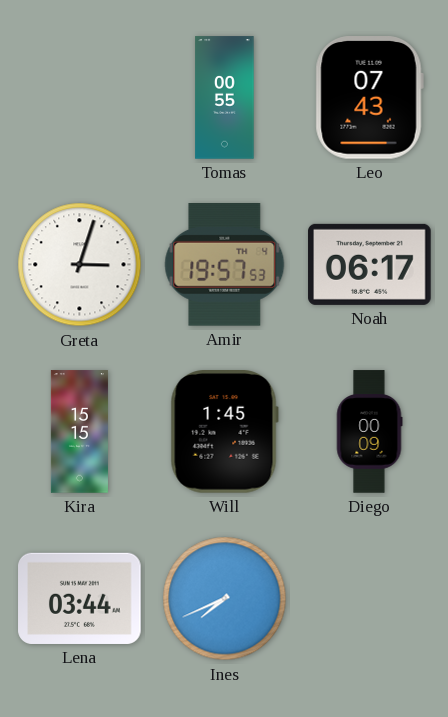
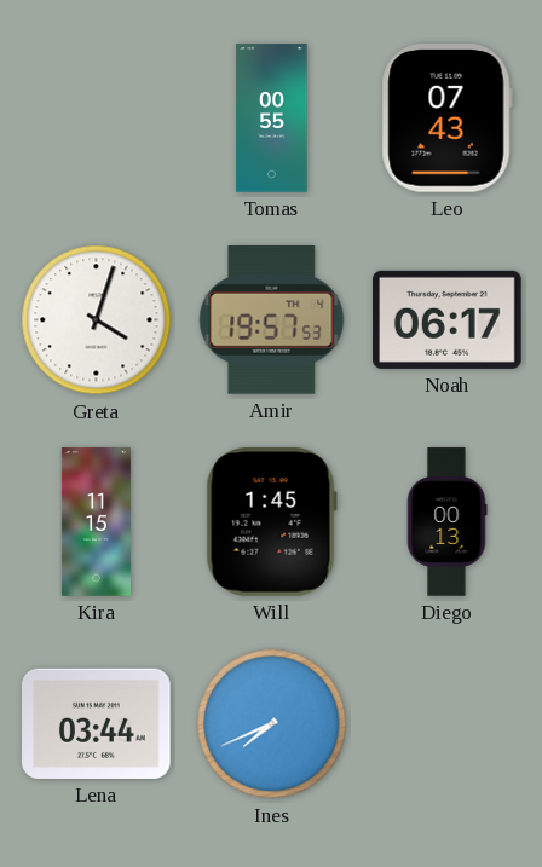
Greta: 3:03 -> 4:03 (97, 320)
Kira: 15:15 -> 11:15 (96, 522)
Diego: 00:09 -> 00:13 (446, 522)
